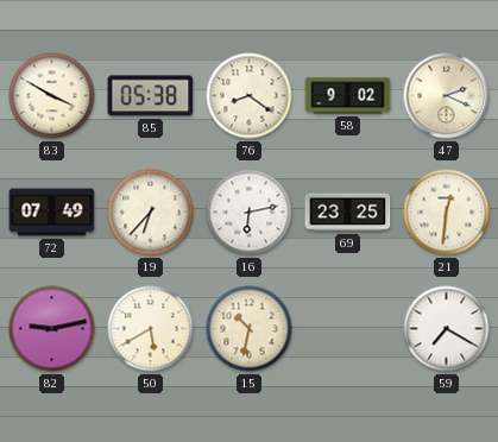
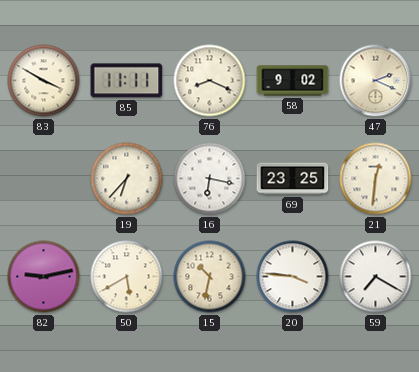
85: 05:38 -> 11:11 (127, 81)
76: 8:21 -> 8:19 (210, 81)
72: 07:49 -> none (52, 213)
16: 6:13 -> 6:17 (210, 179)
20: none -> 3:46 (293, 277)
